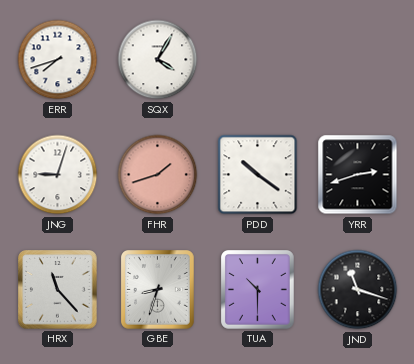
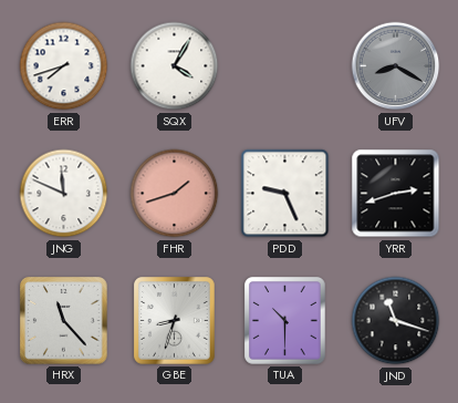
UFV: none -> 8:20 (396, 66)
JNG: 9:03 -> 11:49 (64, 194)
PDD: 10:21 -> 9:26 (285, 194)
